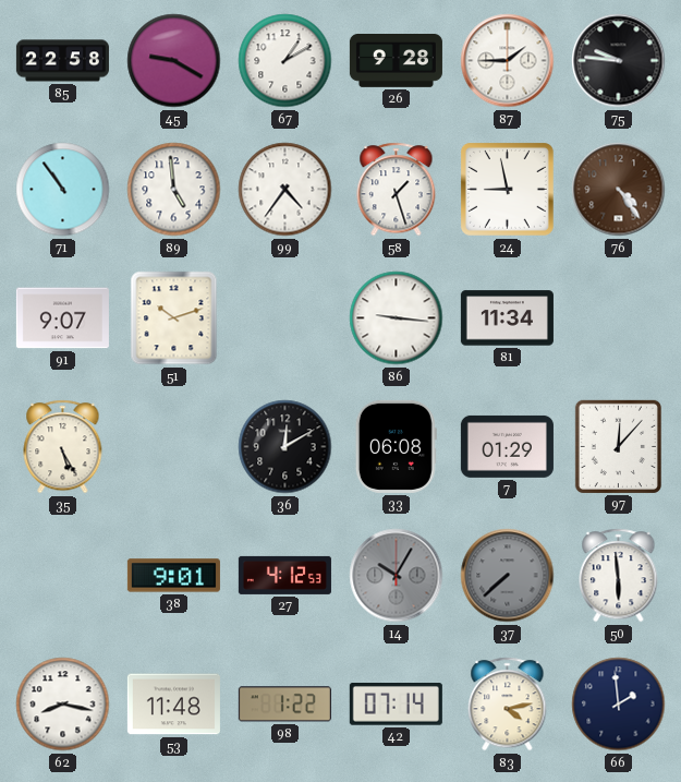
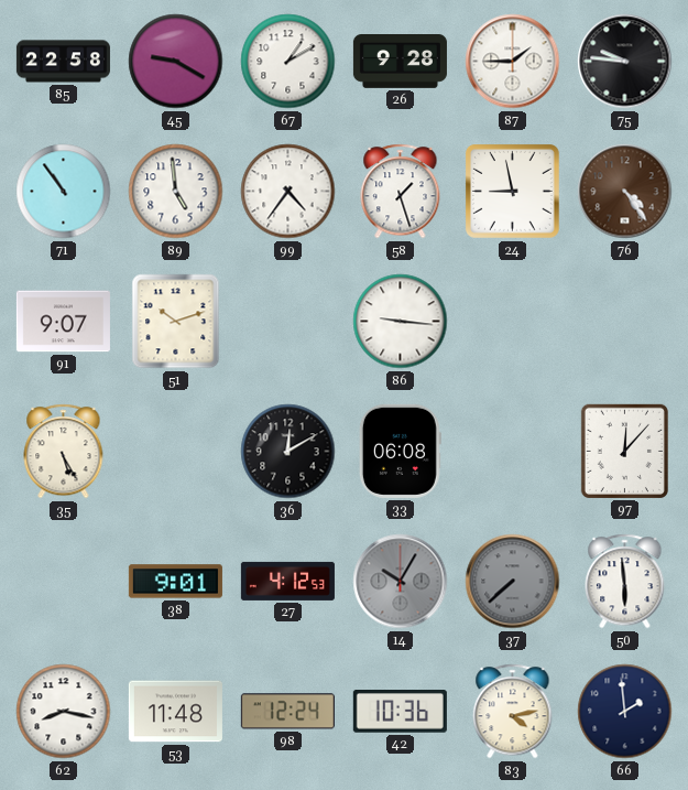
81: 11:34 -> none (507, 318)
7: 01:29 -> none (507, 446)
98: 1:22 -> 12:24 (287, 712)
42: 07:14 -> 10:36 (400, 712)
